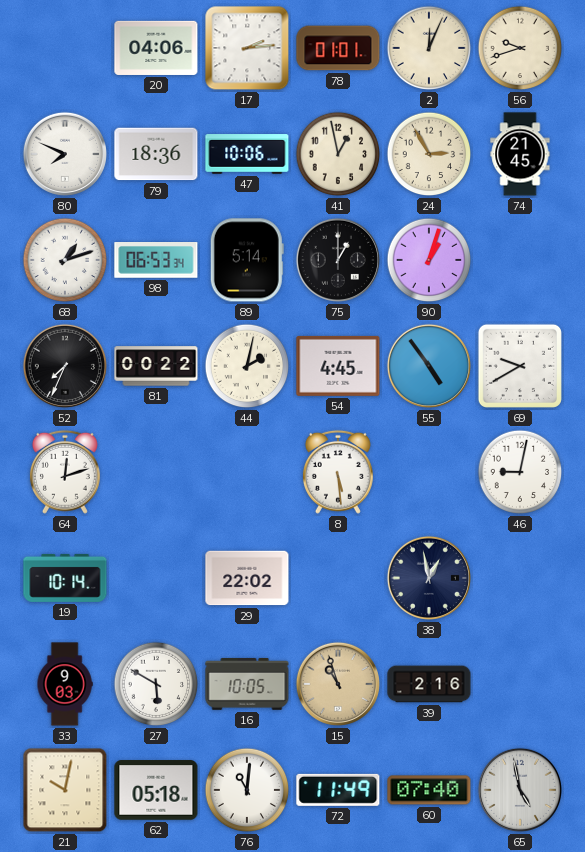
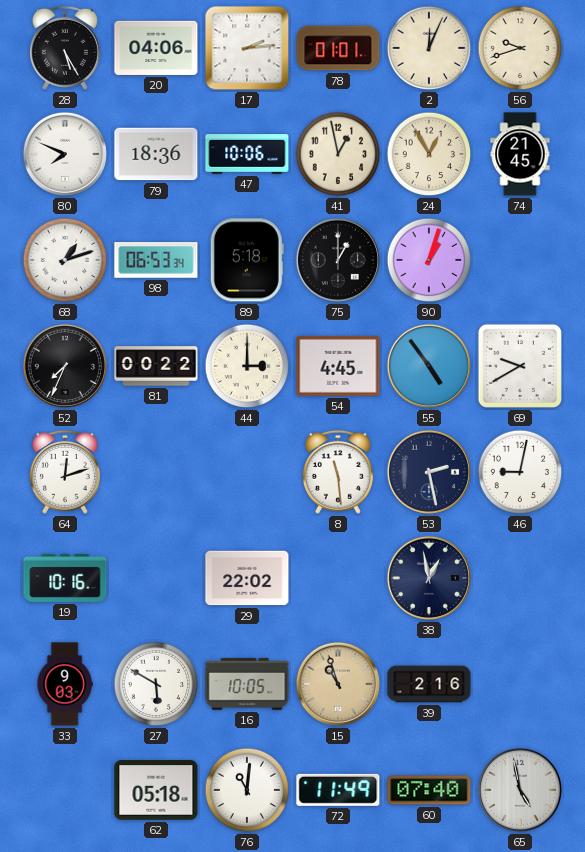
28: none -> 5:25 (65, 48)
24: 2:55 -> 12:55 (429, 154)
89: 5:14 -> 5:18 (247, 260)
44: 2:02 -> 3:00 (247, 366)
8: 5:29 -> 11:29 (338, 472)
53: none -> 2:28 (429, 472)
19: 10:14 -> 10:16 (65, 578)
21: 10:02 -> none (65, 790)
